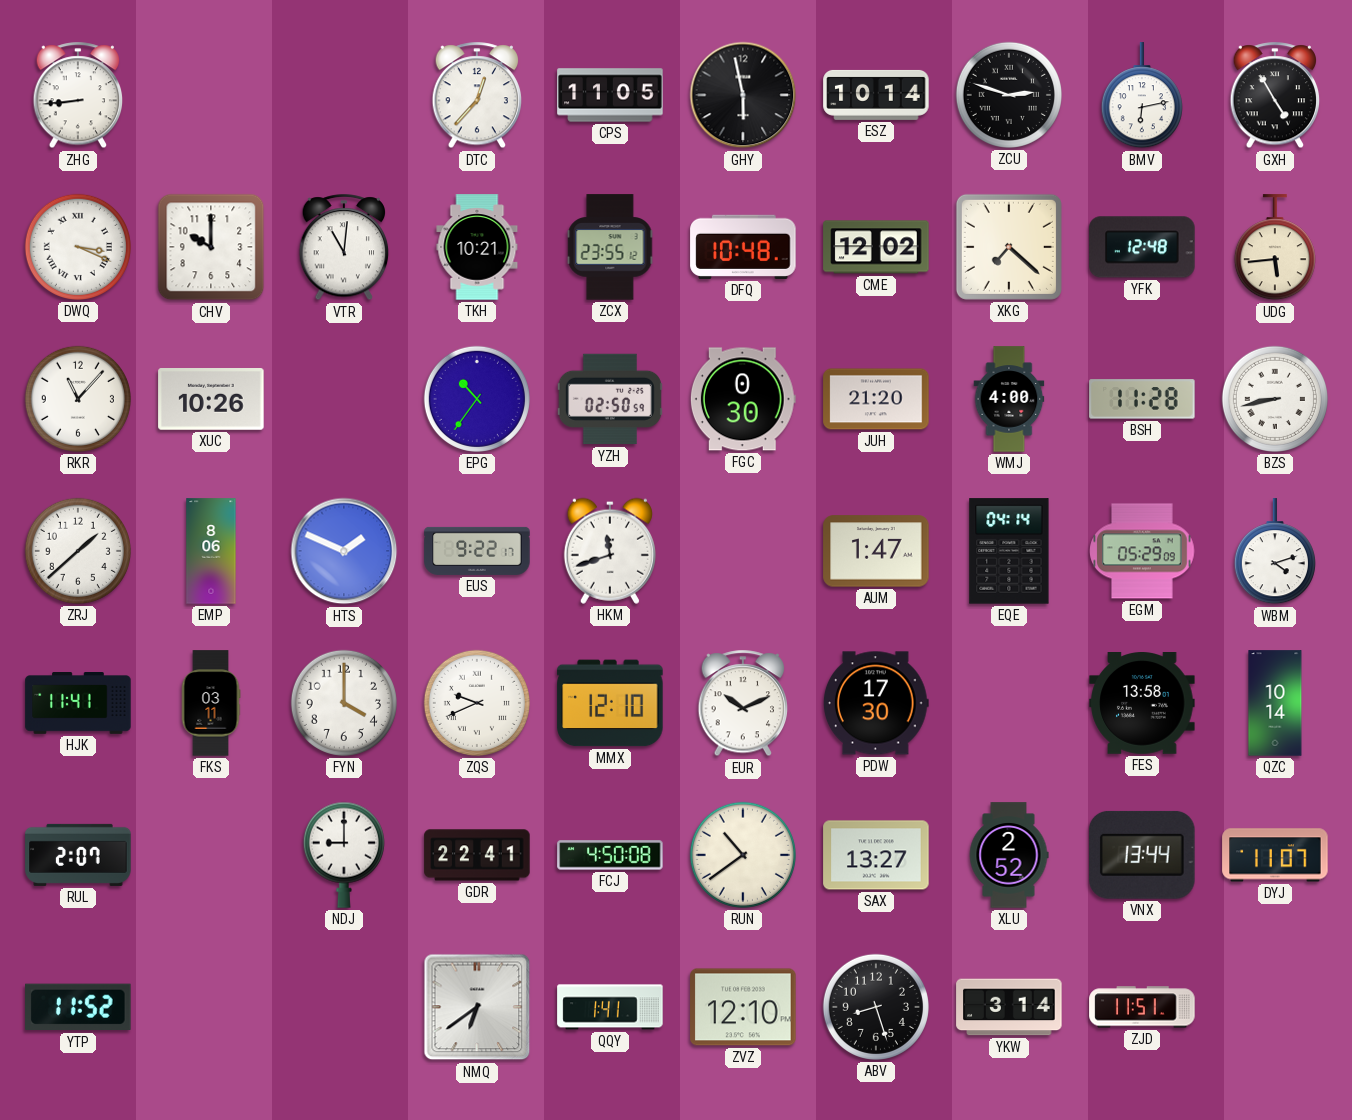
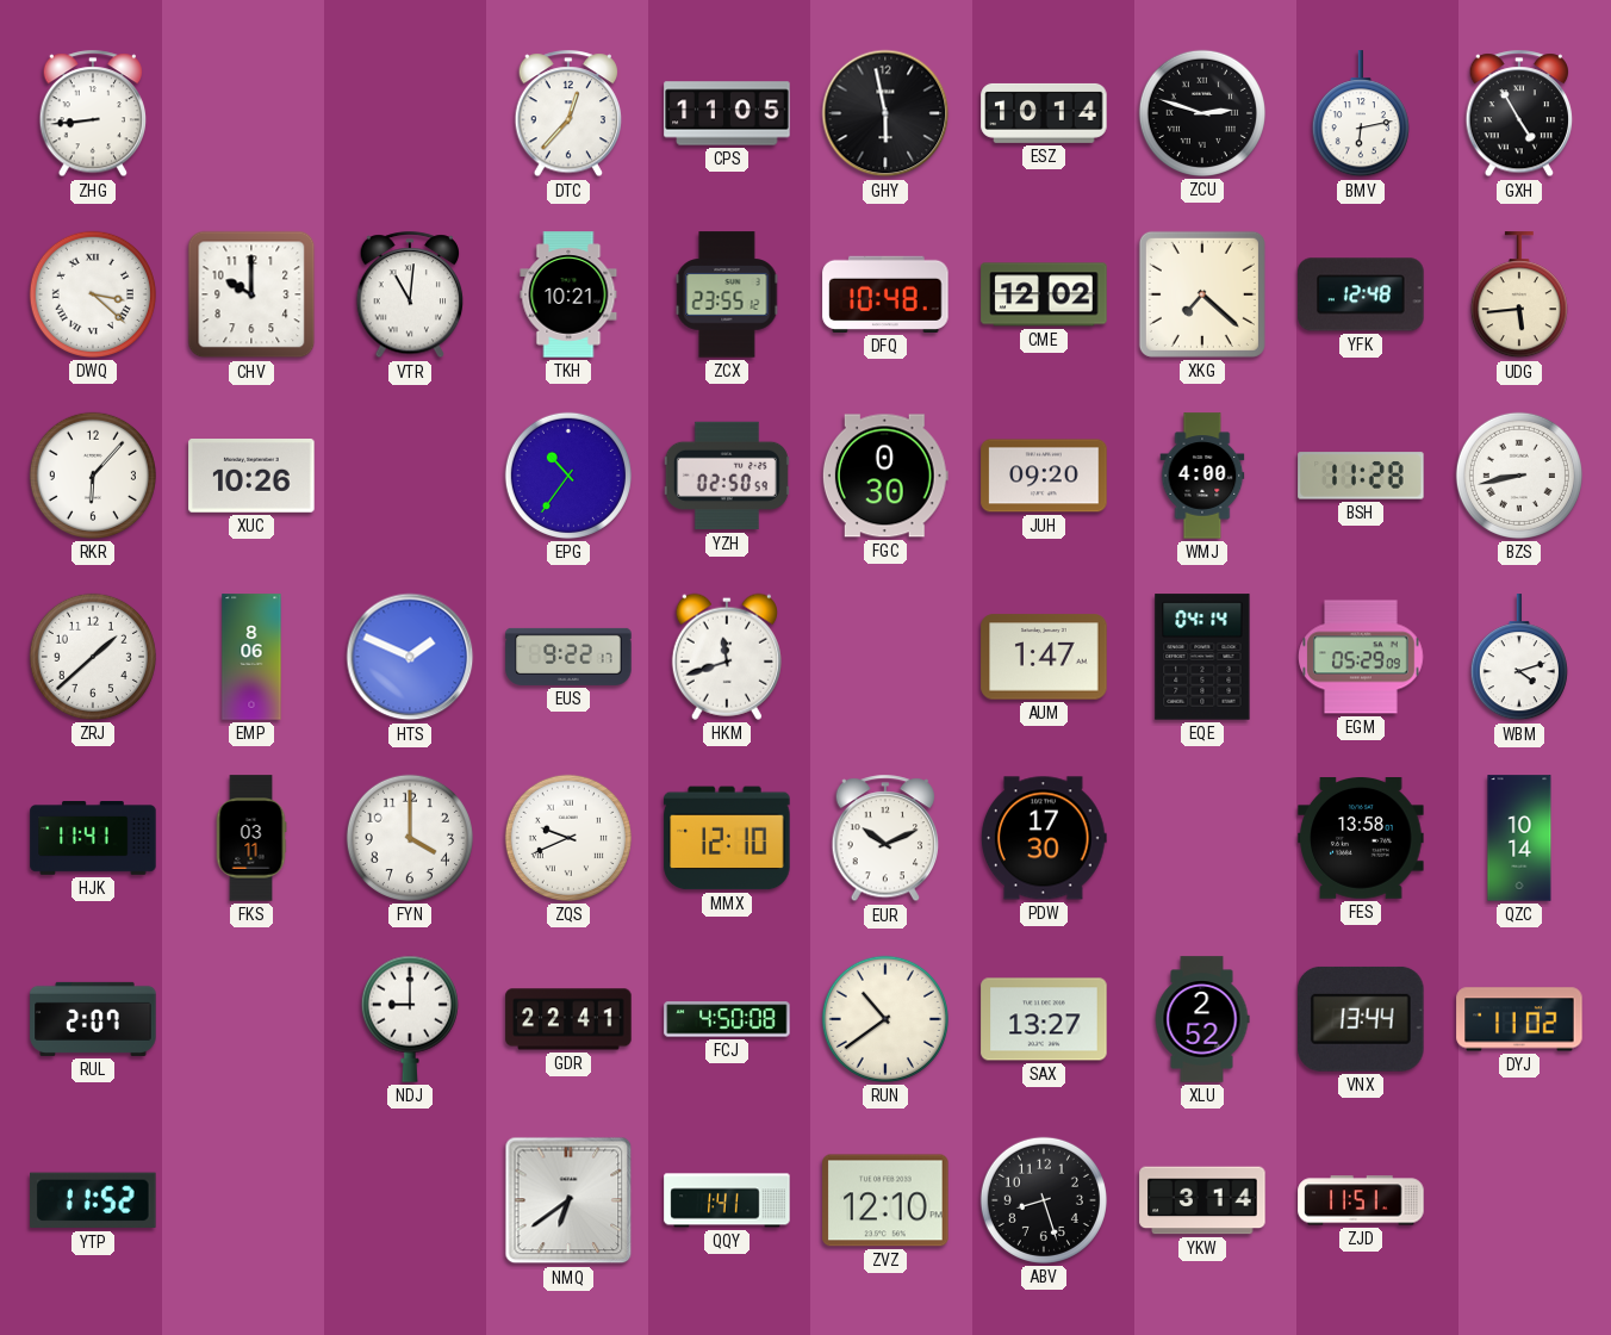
DWQ: 3:19 -> 3:22 (93, 294)
RKR: 11:07 -> 6:07 (93, 476)
JUH: 21:20 -> 09:20 (1044, 476)
DYJ: 11:07 -> 11:02 (1519, 1019)
